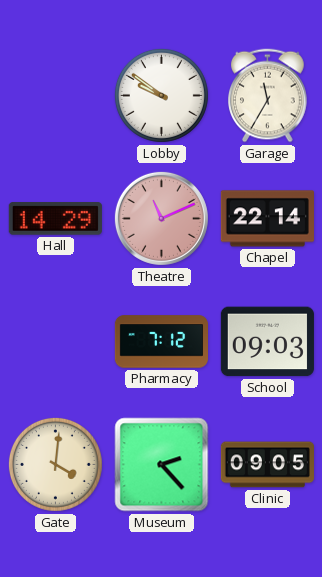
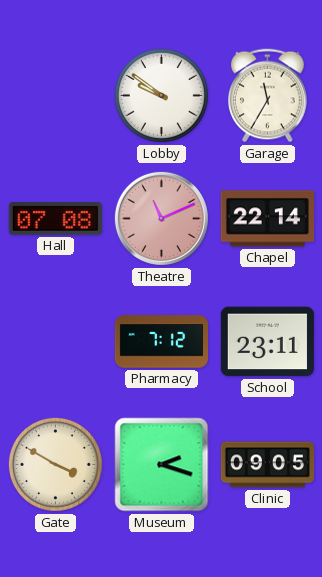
Hall: 14:29 -> 07:08 (55, 219)
School: 09:03 -> 23:11 (267, 342)
Gate: 4:01 -> 3:50 (55, 464)
Museum: 2:23 -> 2:18 (162, 465)
